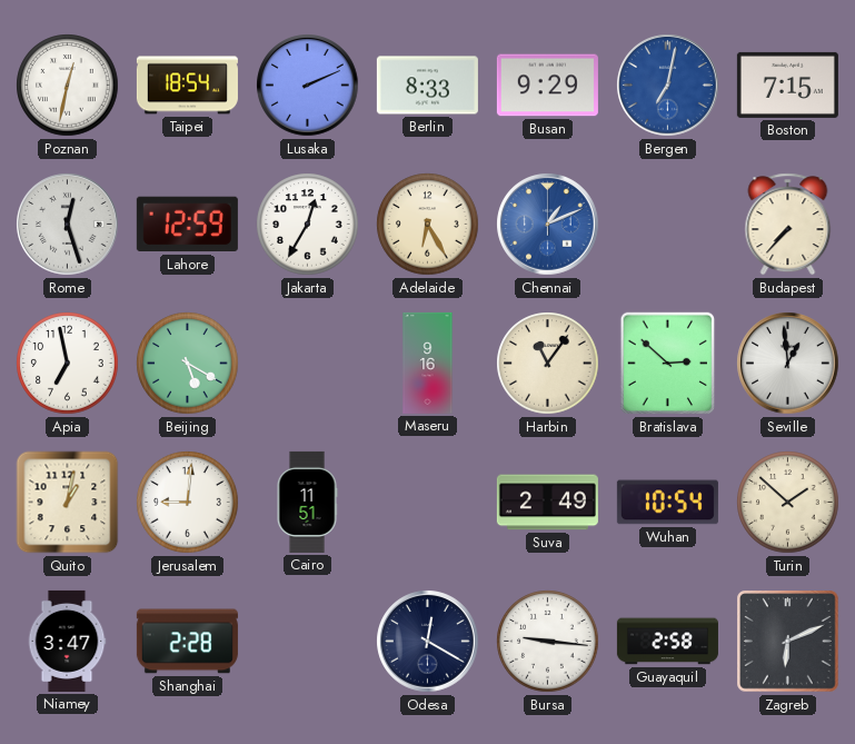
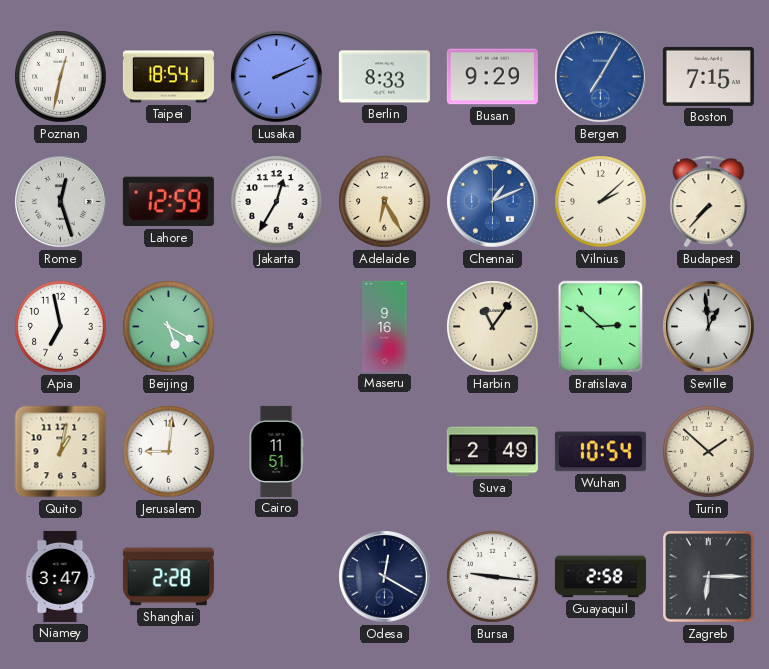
Bergen: 7:02 -> 7:05 (601, 77)
Vilnius: none -> 2:08 (601, 202)
Zagreb: 6:11 -> 6:15 (709, 577)
